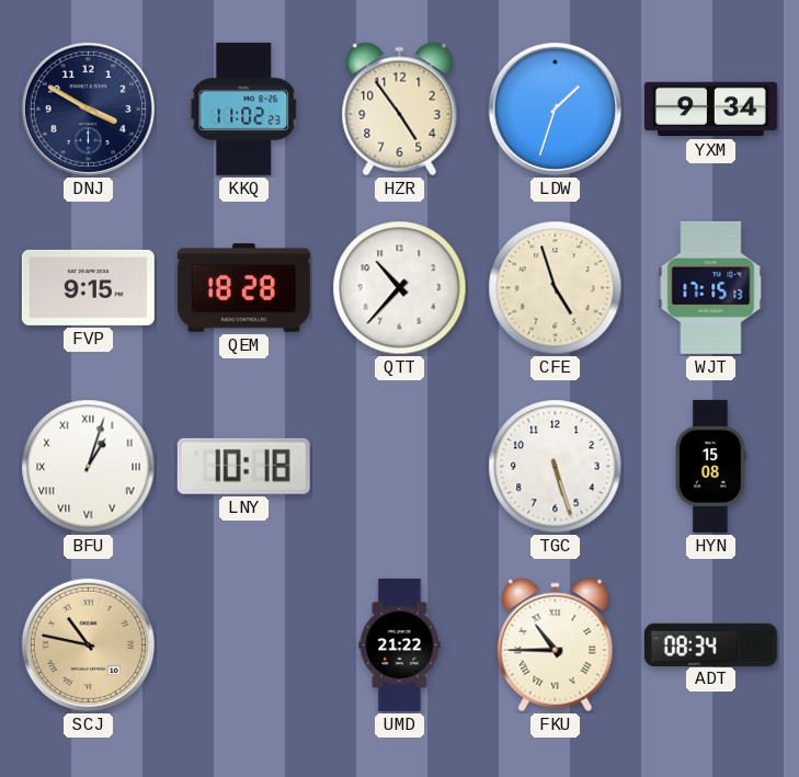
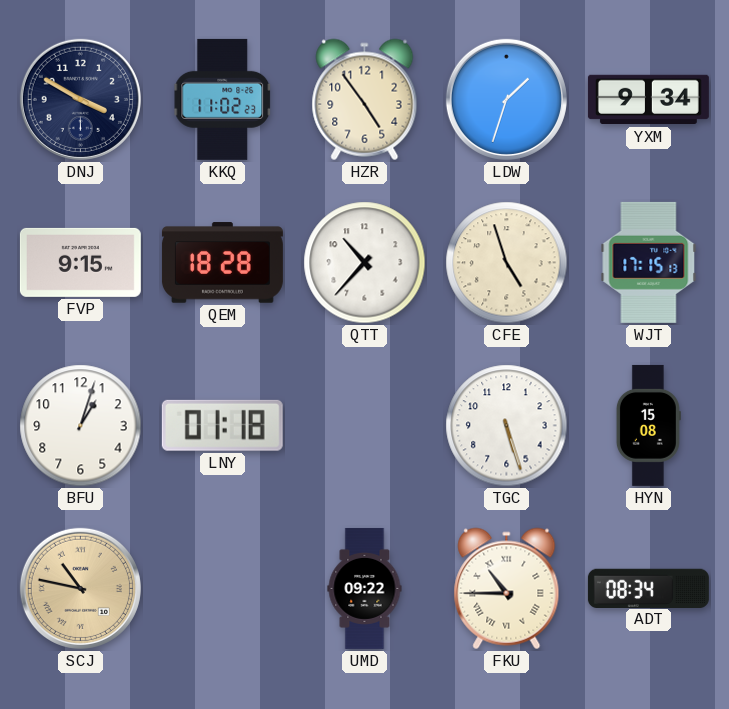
BFU numerals: Roman -> Arabic (81, 426)
LNY: 10:18 -> 01:18 (222, 425)
UMD: 21:22 -> 09:22 (365, 588)
